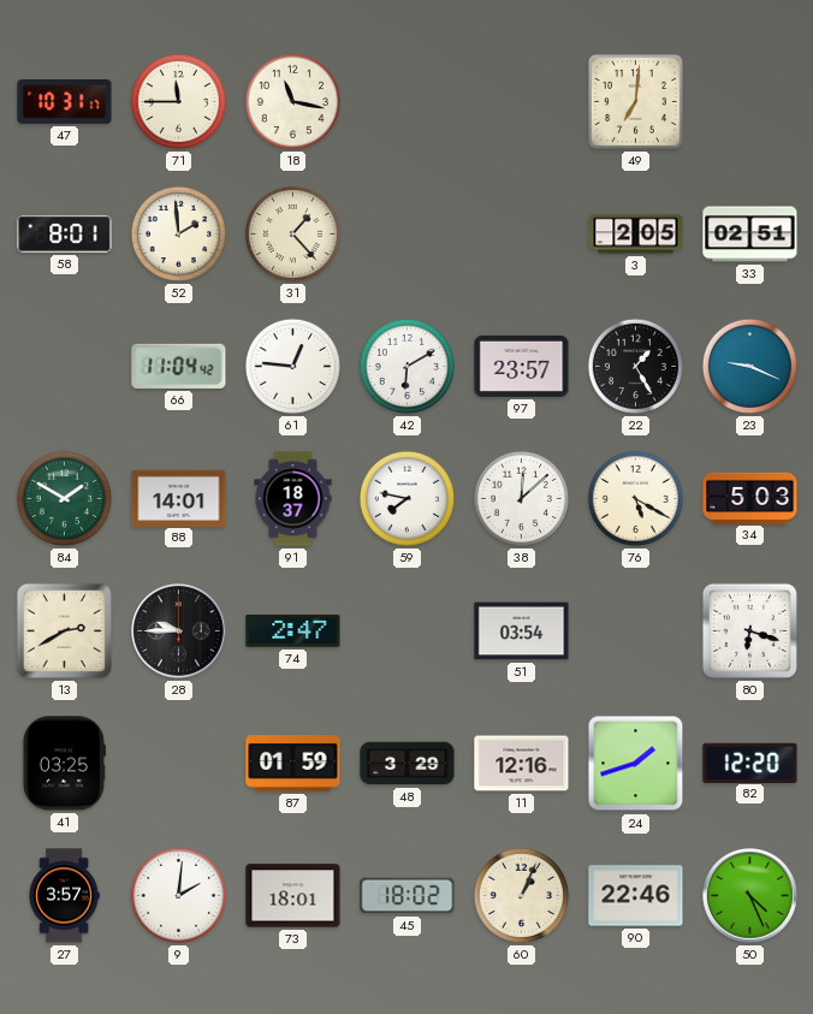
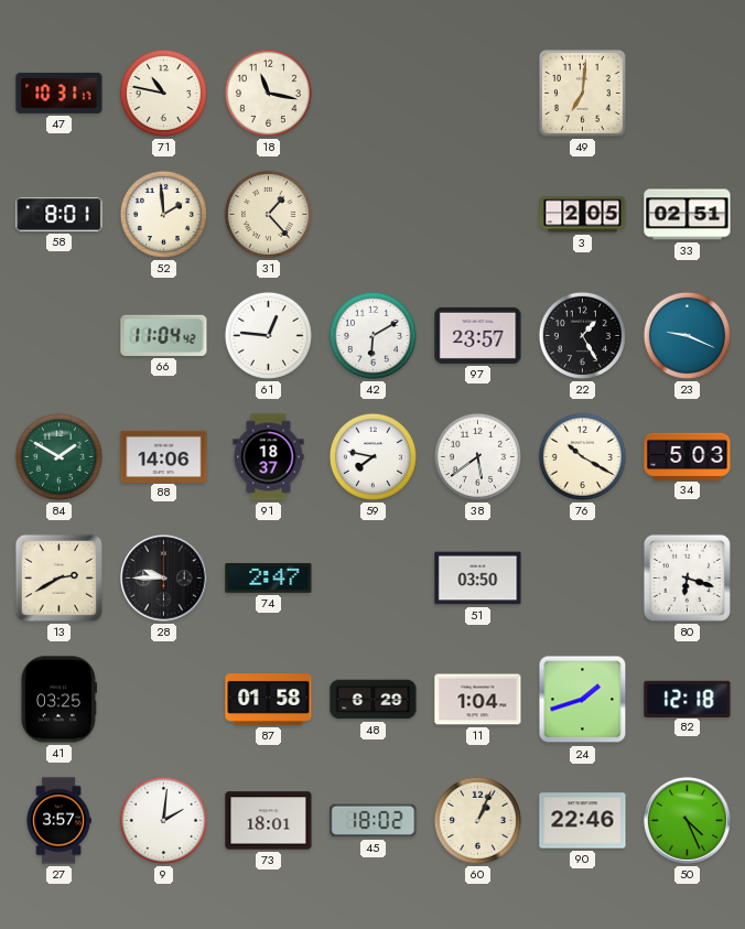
71: 11:45 -> 10:47 (163, 93)
88: 14:01 -> 14:06 (164, 456)
38: 12:08 -> 5:39 (477, 456)
76: 5:20 -> 10:20 (582, 456)
51: 03:54 -> 03:50 (478, 579)
87: 01:59 -> 01:58 (269, 700)
48: 3:29 -> 6:29 (374, 700)
11: 12:16 -> 1:04 (478, 700)
82: 12:20 -> 12:18 (688, 699)
